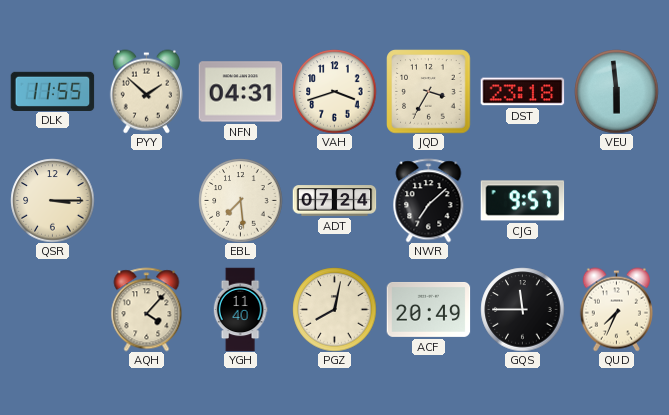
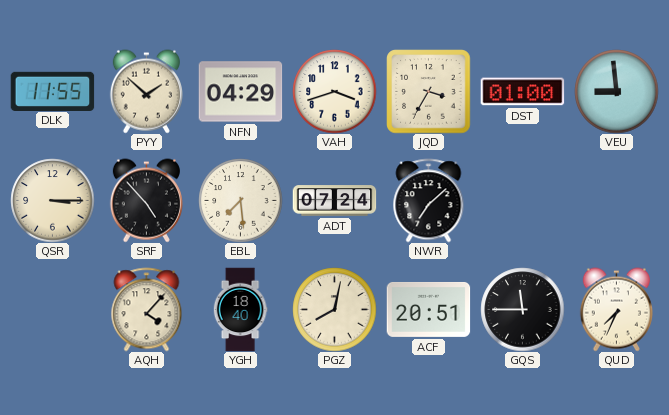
NFN: 04:31 -> 04:29 (240, 92)
DST: 23:18 -> 01:00 (522, 92)
VEU: 5:59 -> 8:59 (616, 91)
SRF: none -> 4:53 (146, 200)
CJG: 9:57 -> none (522, 201)
YGH: 11:40 -> 18:40 (240, 309)
ACF: 20:49 -> 20:51 (428, 309)
